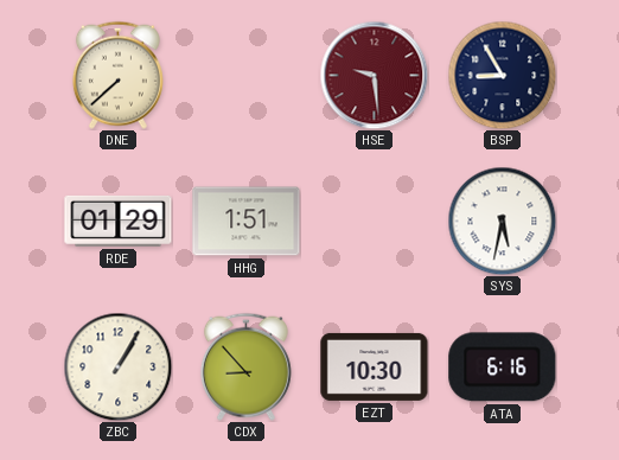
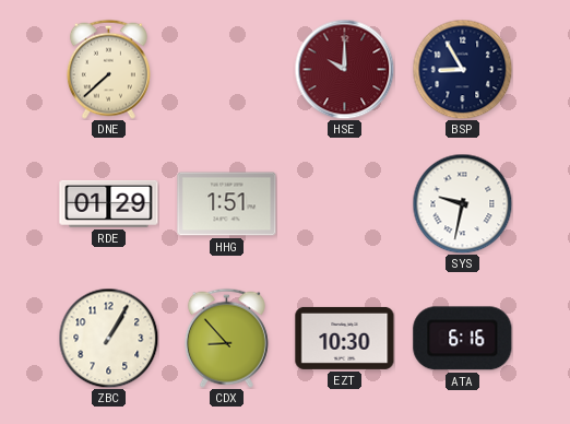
HSE: 9:29 -> 10:00 (344, 69)
SYS: 5:32 -> 9:32 (462, 203)
